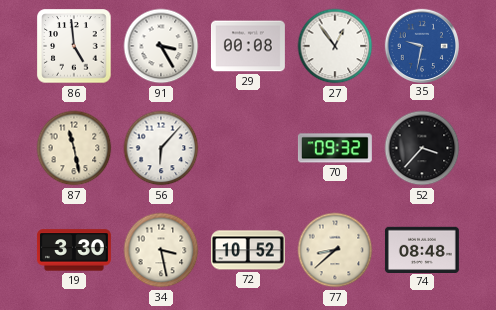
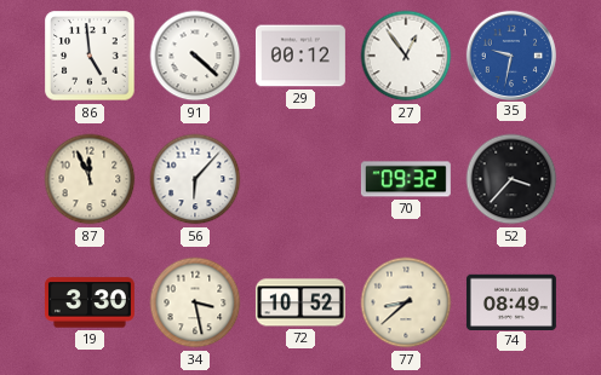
91: 3:25 -> 4:22 (195, 56)
29: 00:08 -> 00:12 (300, 56)
87: 11:28 -> 11:56 (90, 179)
74: 08:48 -> 08:49 (511, 301)
